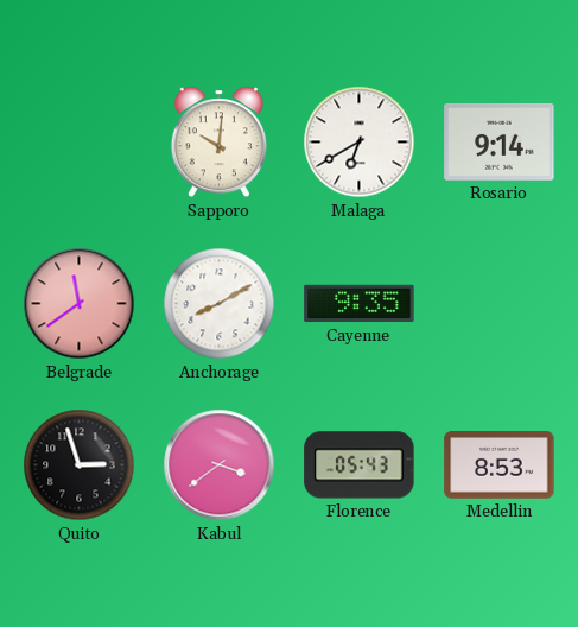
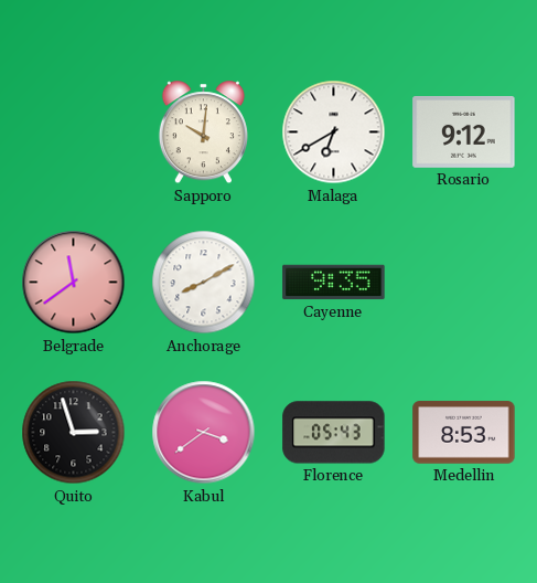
Rosario: 9:14 -> 9:12 (464, 132)
